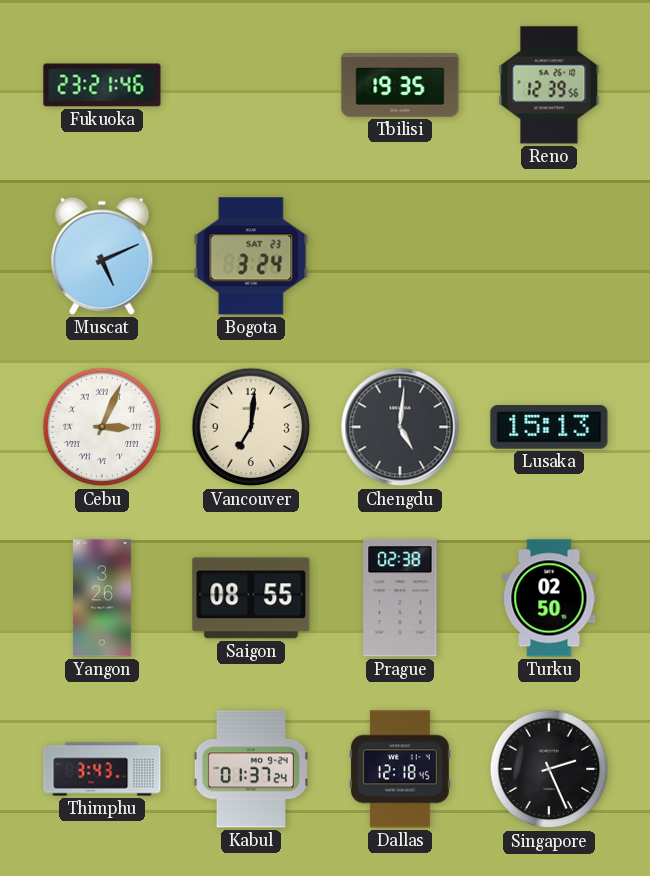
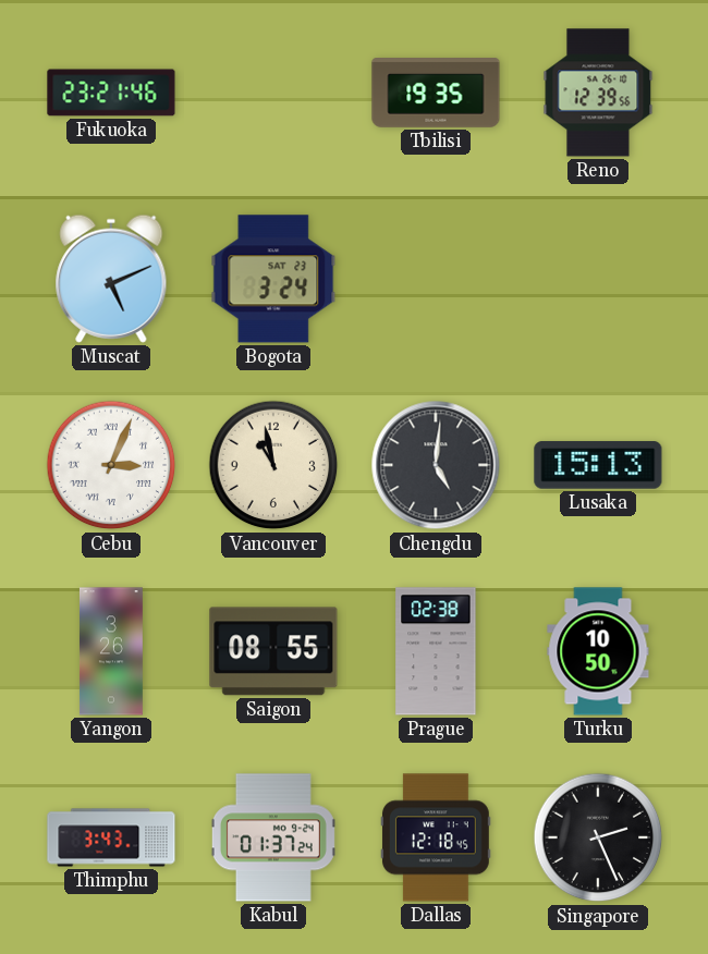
Vancouver: 7:01 -> 10:58 (273, 465)
Turku: 02:50 -> 10:50 (598, 651)
